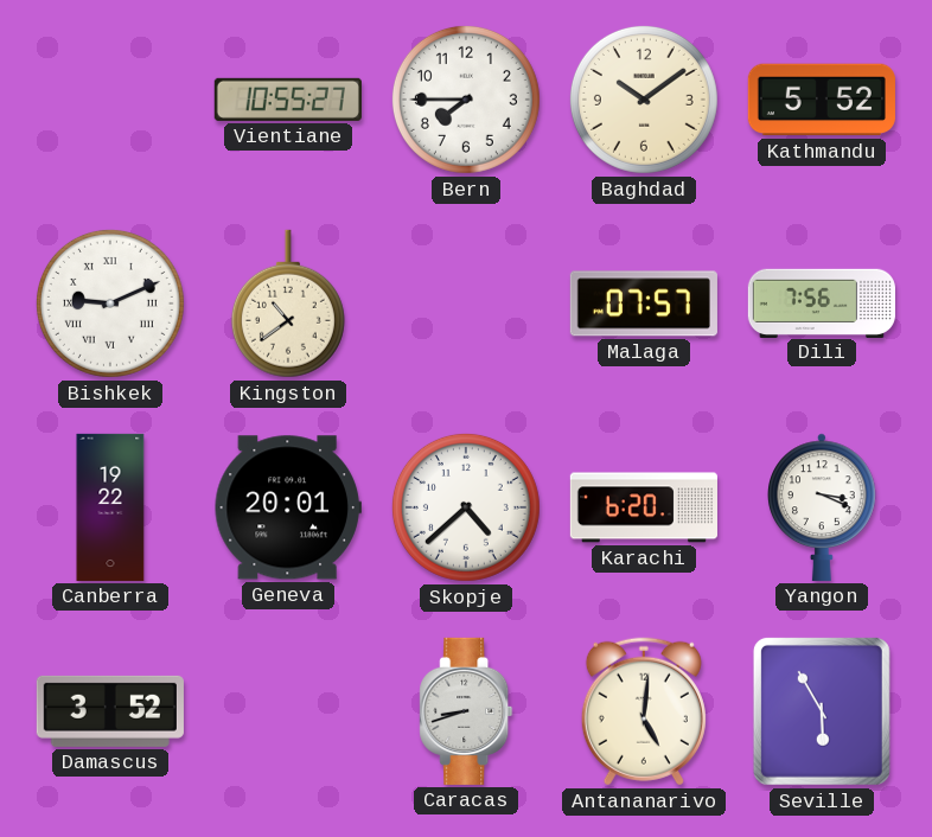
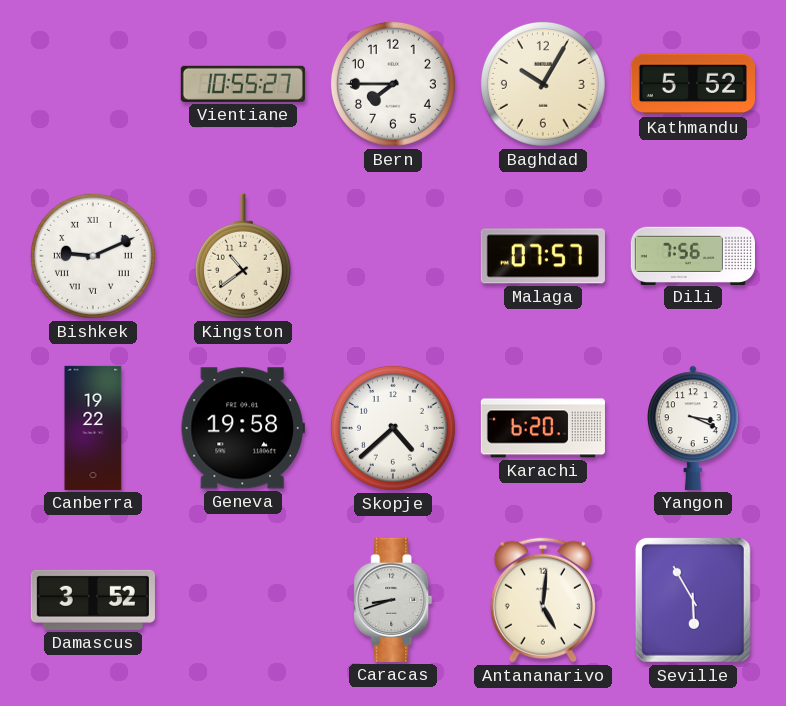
Baghdad: 10:09 -> 10:05 (543, 84)
Geneva: 20:01 -> 19:58 (243, 428)
